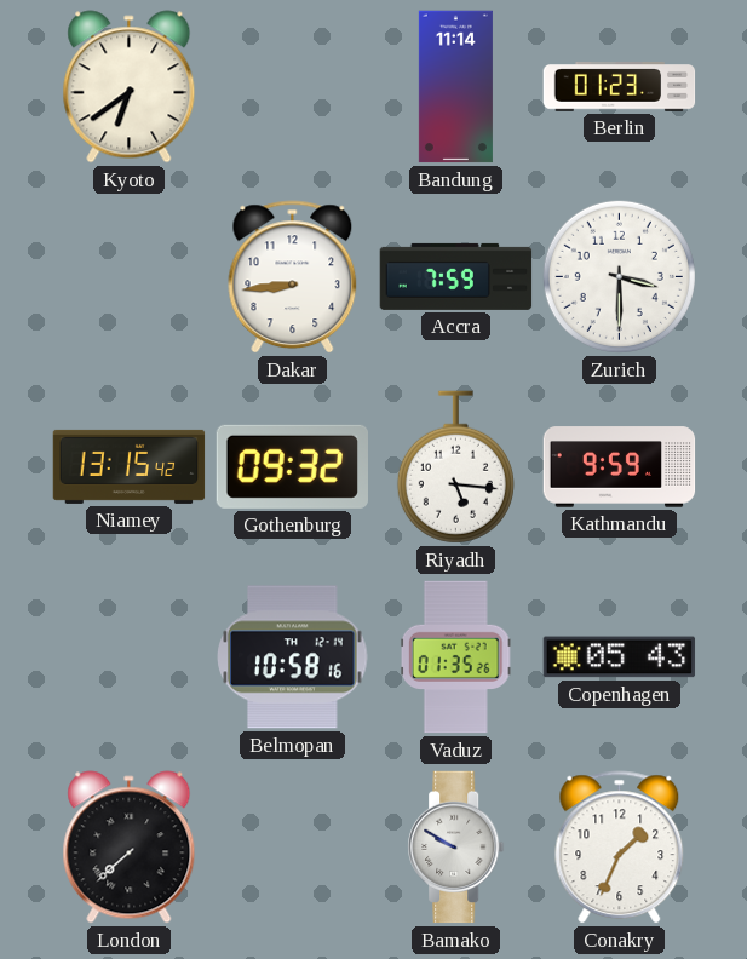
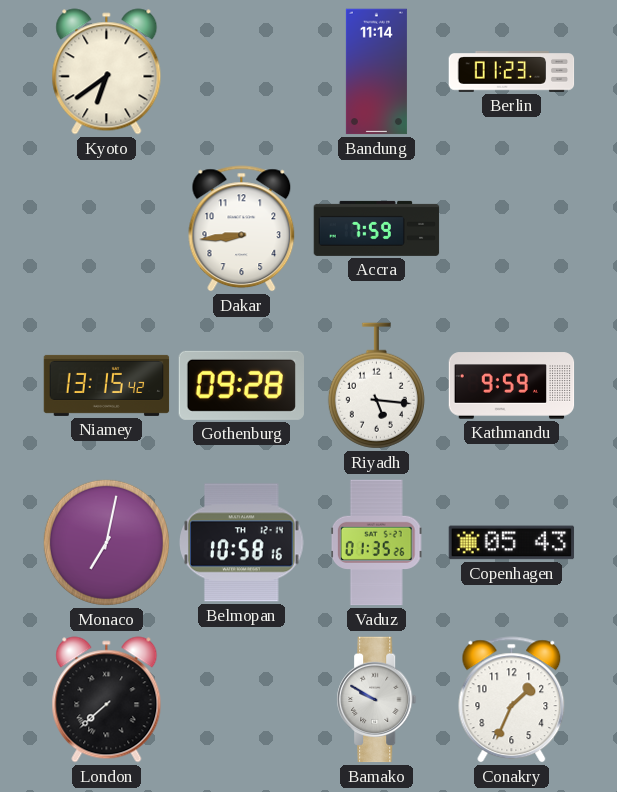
Zurich: 3:30 -> none (619, 276)
Gothenburg: 09:32 -> 09:28 (241, 385)
Monaco: none -> 7:02 (106, 542)
